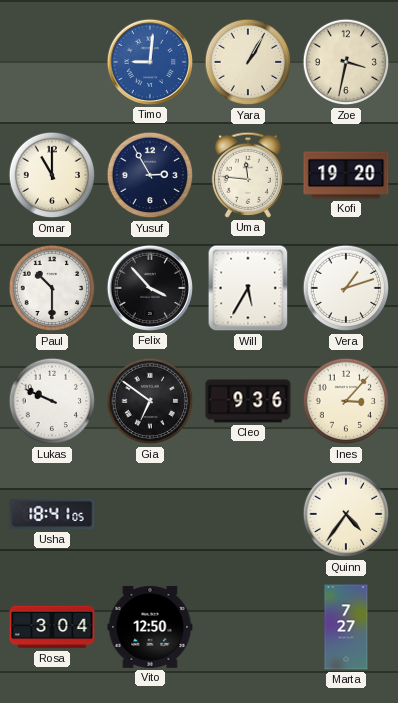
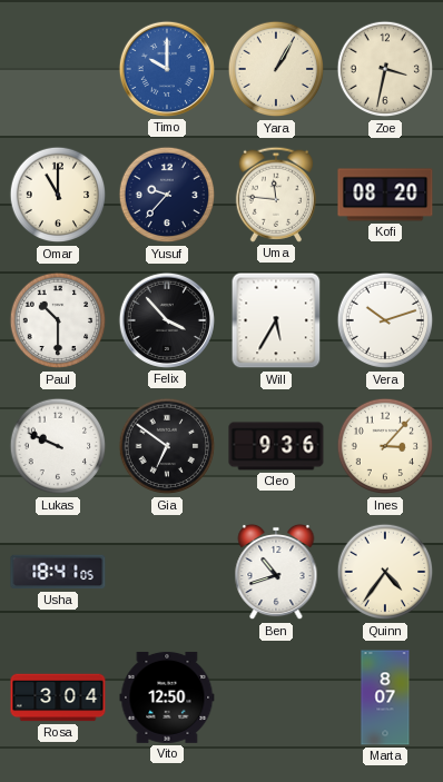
Timo: 9:01 -> 10:00 (167, 69)
Yusuf: 2:55 -> 9:37 (167, 195)
Kofi: 19:20 -> 08:20 (385, 195)
Vera: 1:12 -> 10:12 (385, 320)
Ben: none -> 10:42 (276, 572)
Marta: 7:27 -> 8:07 (385, 697)
